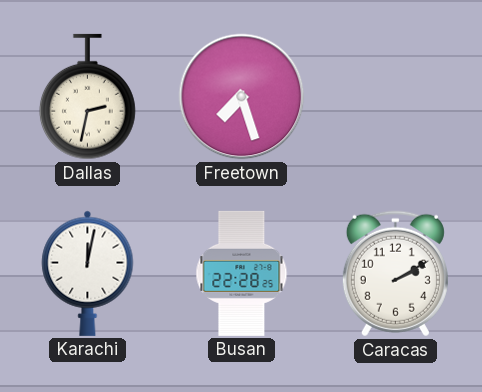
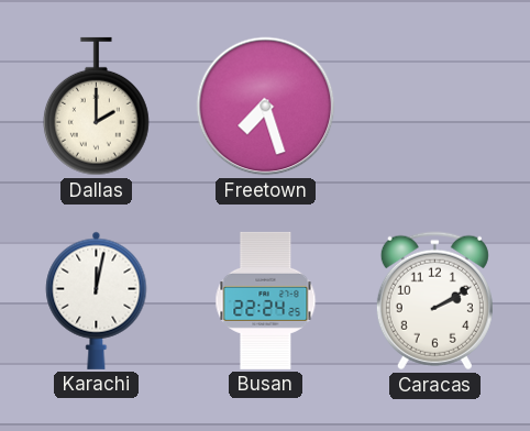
Dallas: 2:32 -> 2:00 (96, 107)
Busan: 22:28 -> 22:24 (266, 300)
